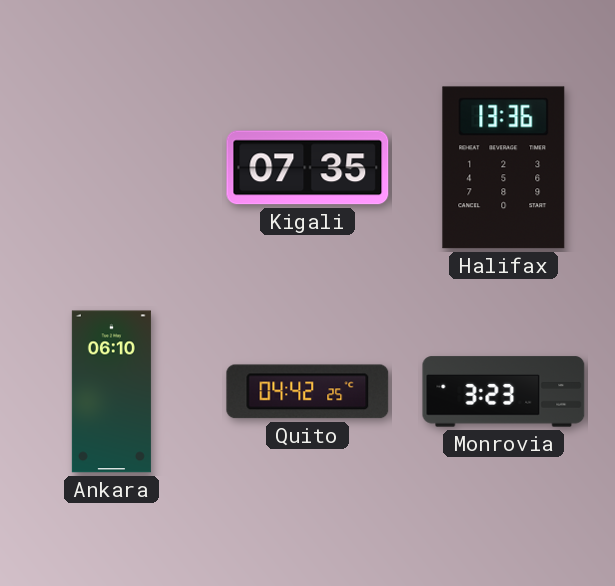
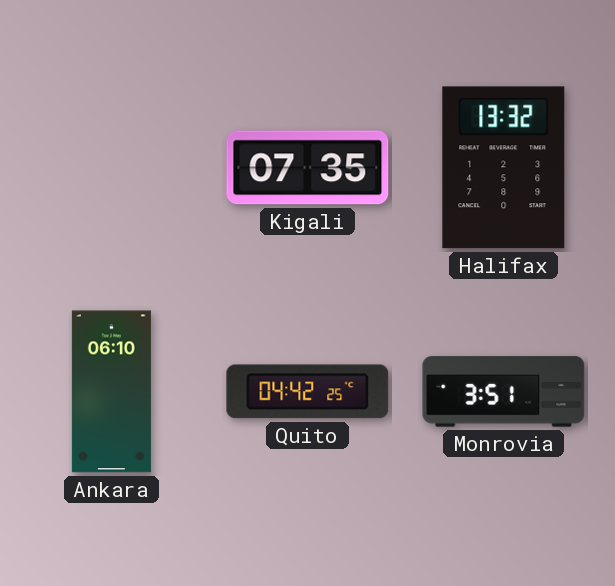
Halifax: 13:36 -> 13:32 (504, 168)
Monrovia: 3:23 -> 3:51 (504, 392)
